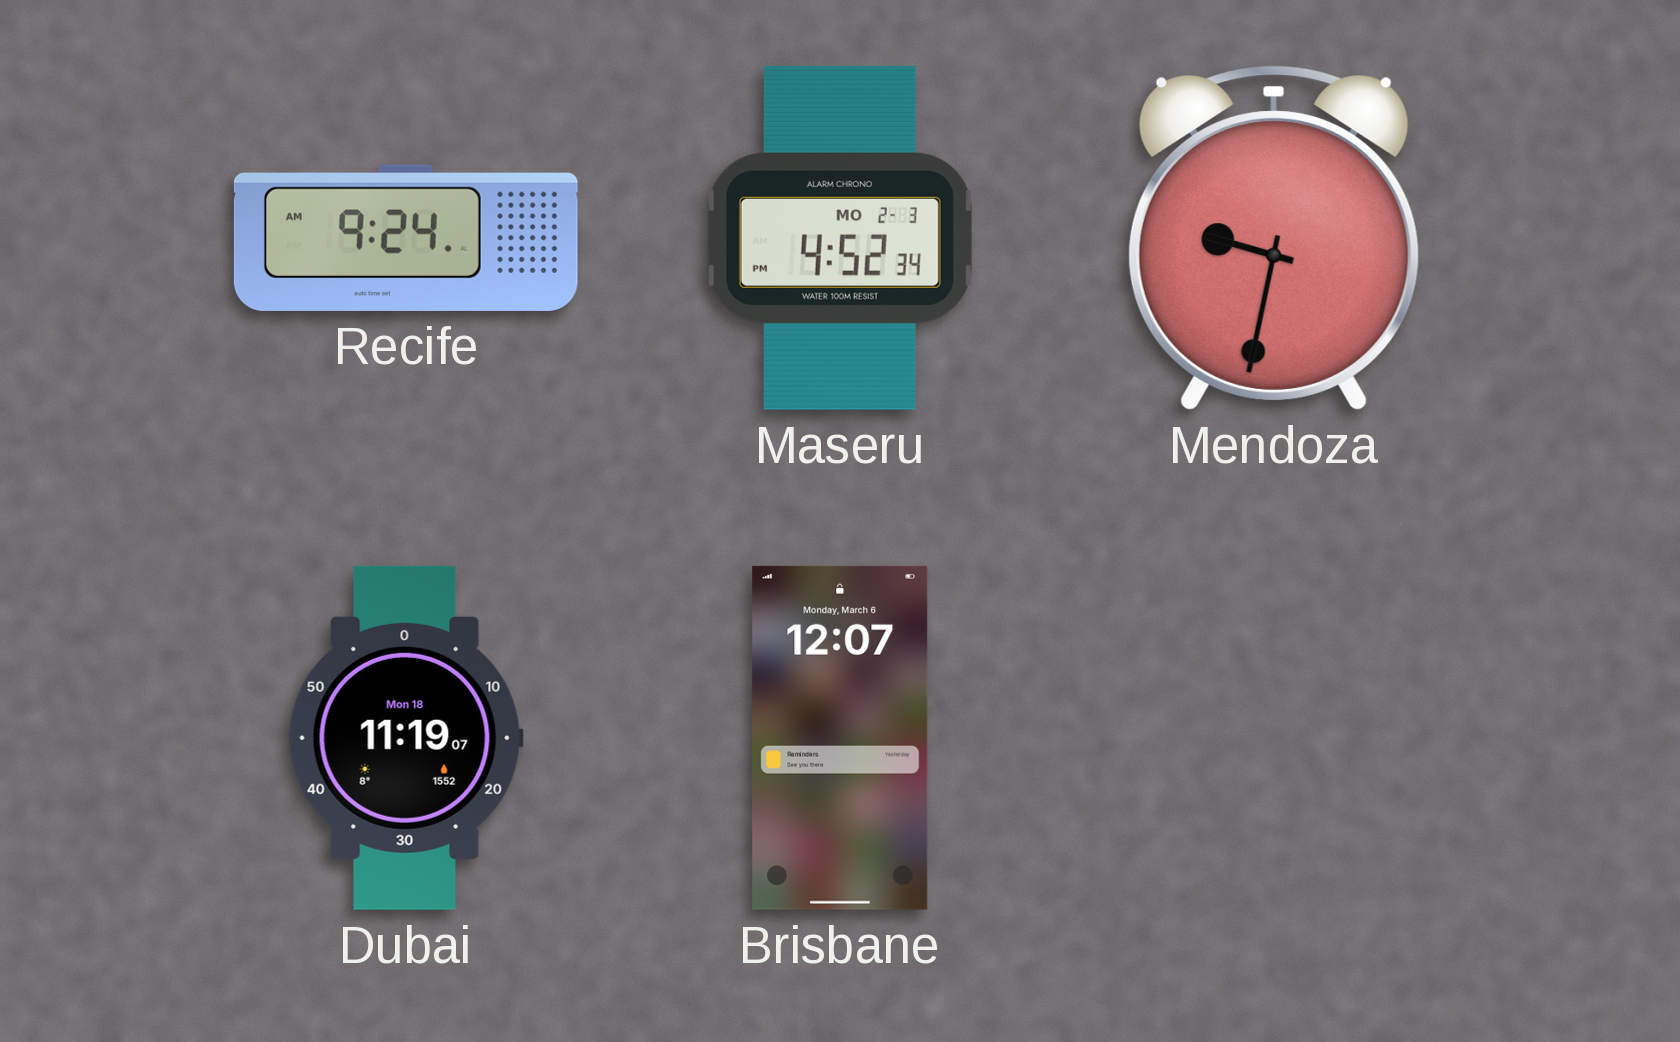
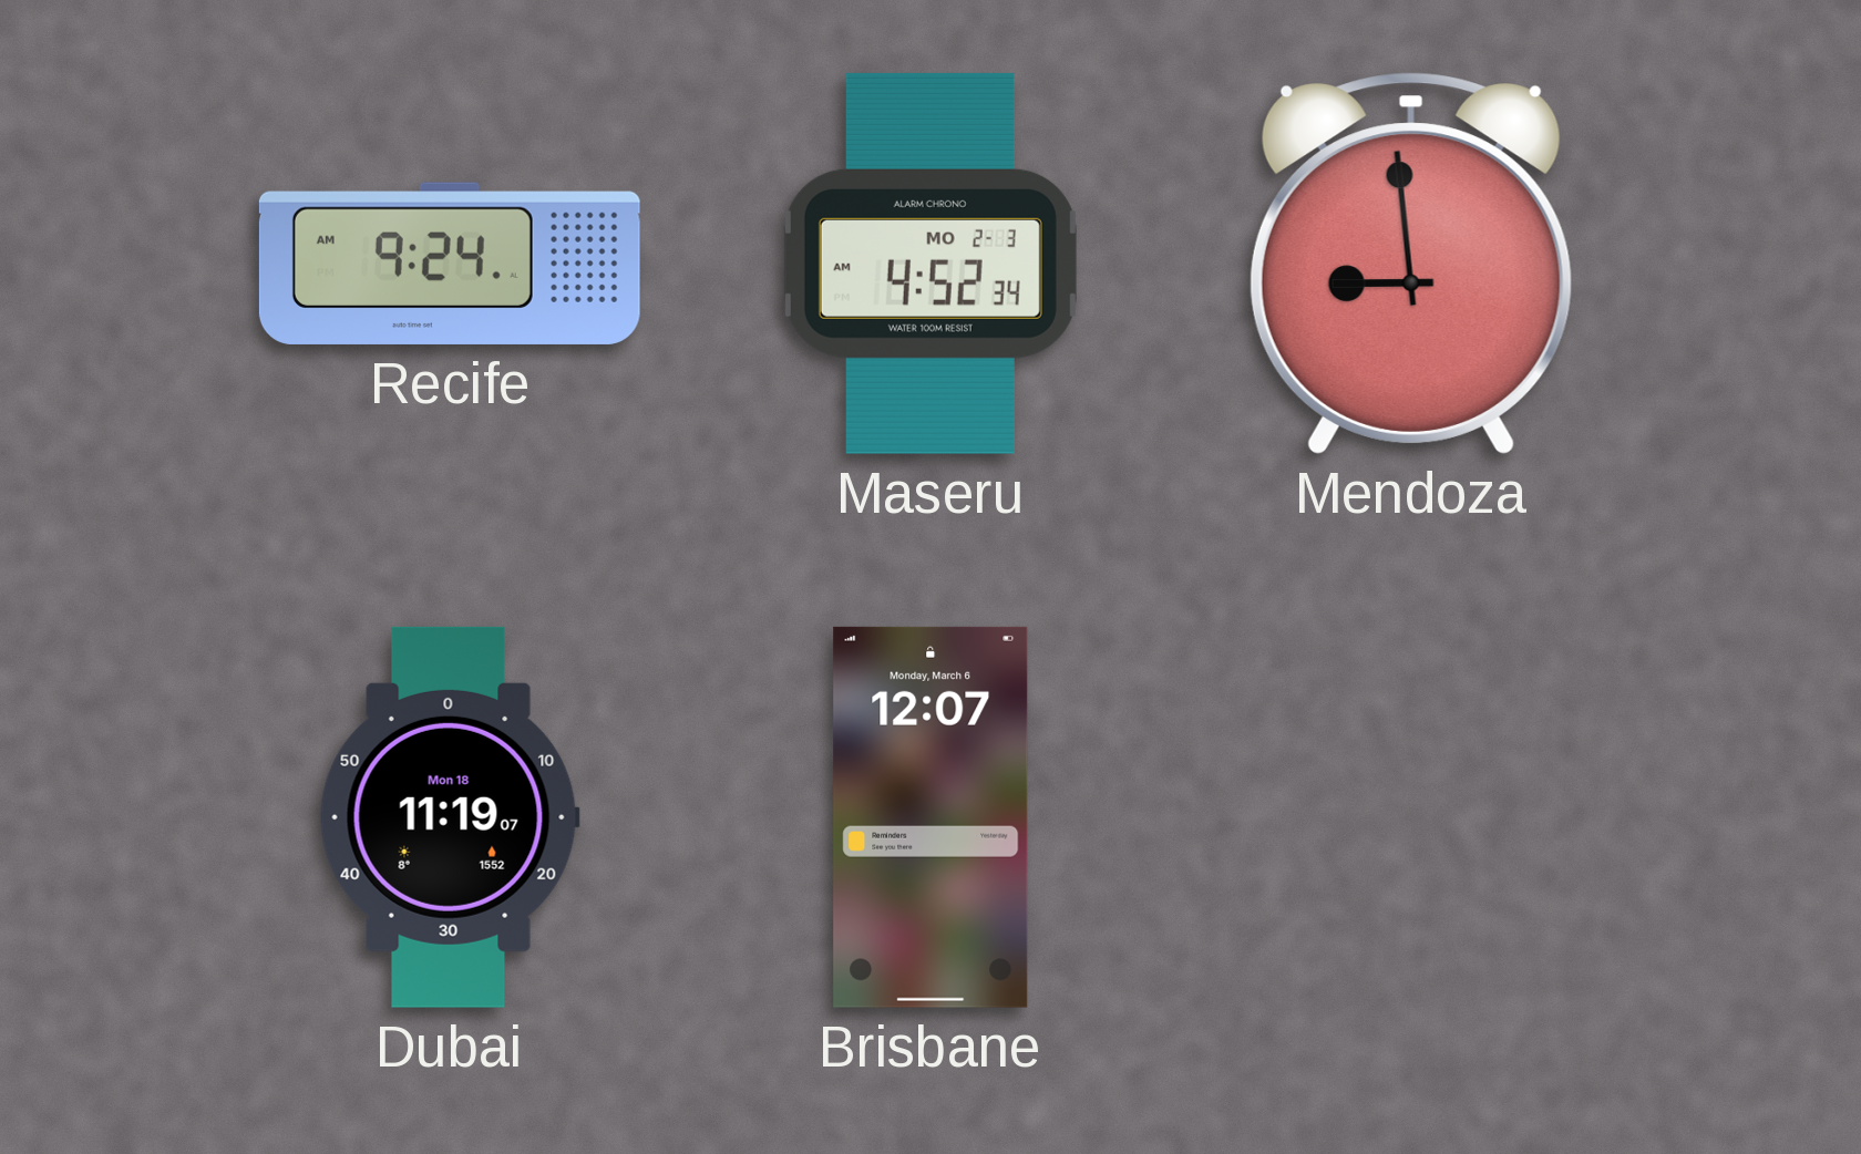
Maseru: 4:52:34 PM -> 4:52:34 AM (930, 264)
Mendoza: 9:32 -> 8:59 (1411, 264)
